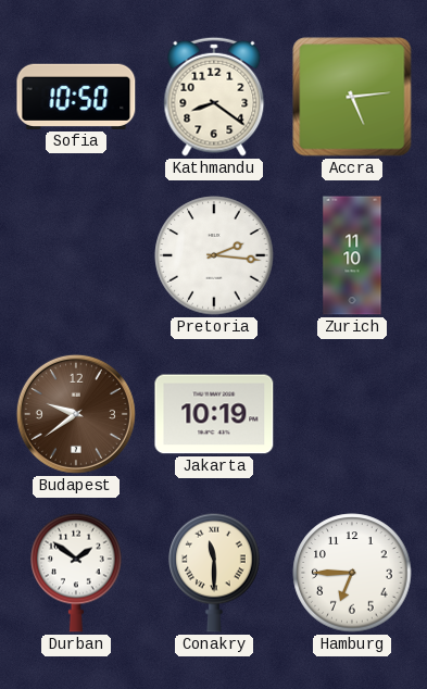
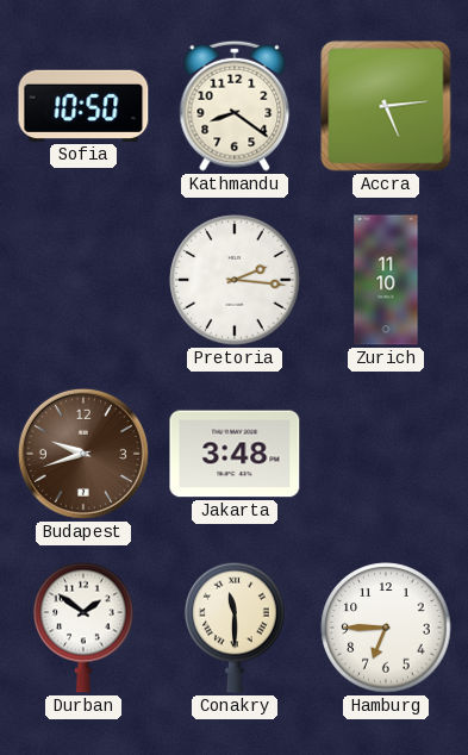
Budapest: 9:39 -> 9:42 (83, 454)
Jakarta: 10:19 -> 3:48 (235, 454)
